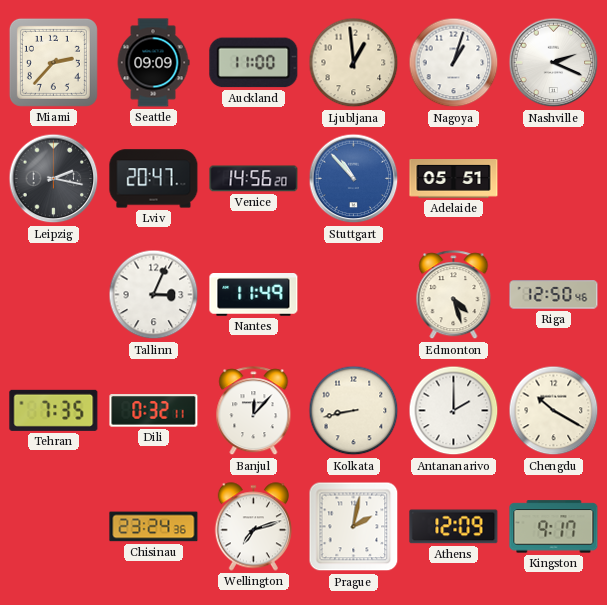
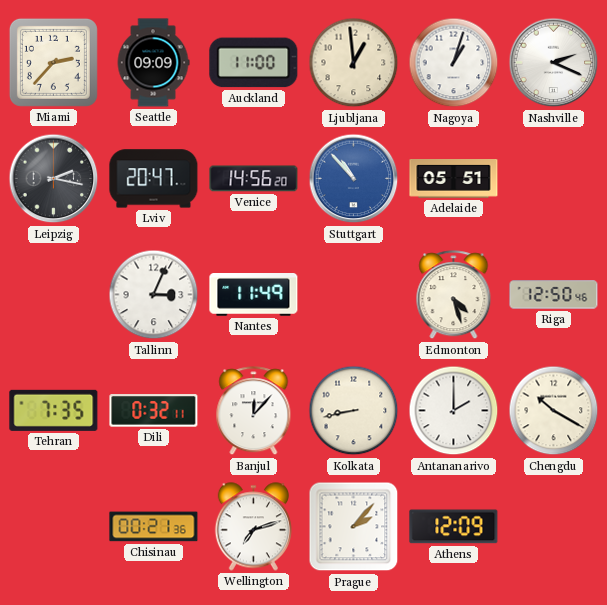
Chisinau: 23:24 -> 00:21 (154, 527)
Prague: 2:02 -> 2:07 (354, 527)
Kingston: 9:17 -> none (554, 527)
